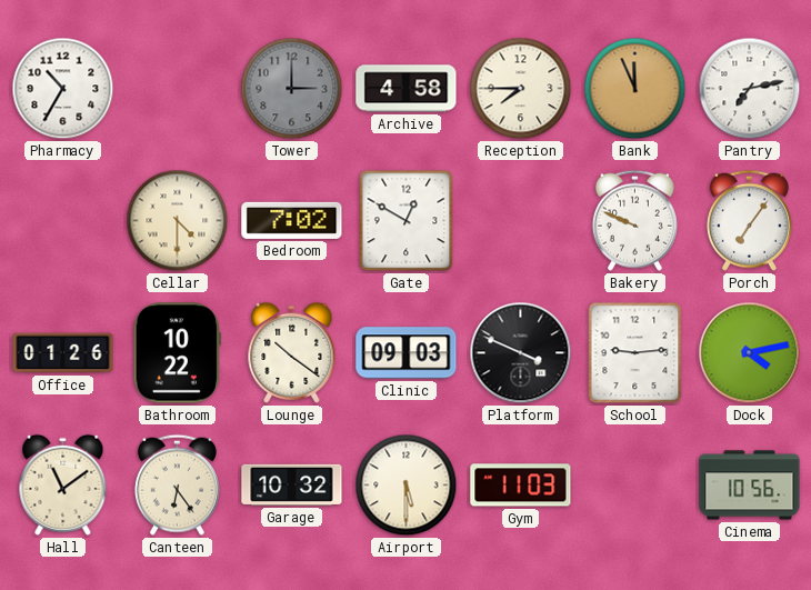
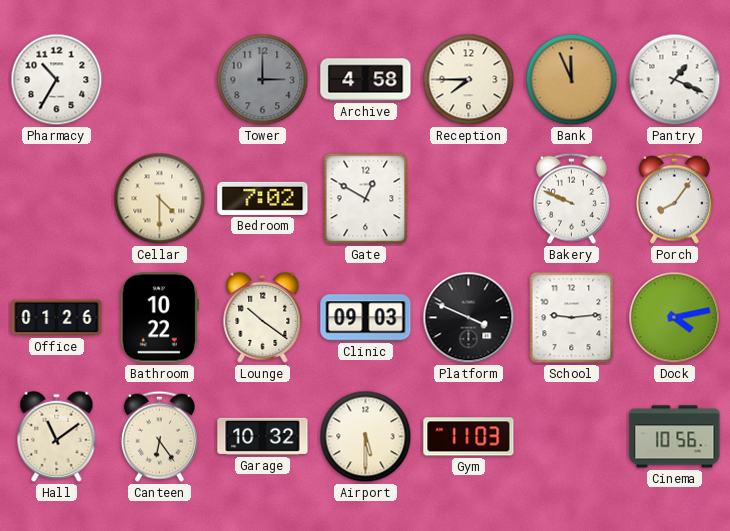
Pantry: 7:13 -> 1:19 (675, 80)
Porch: 7:06 -> 8:06 (674, 198)
